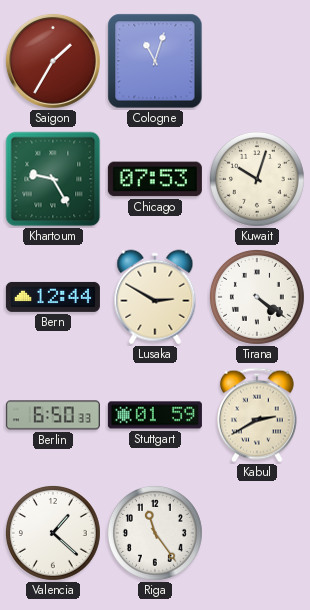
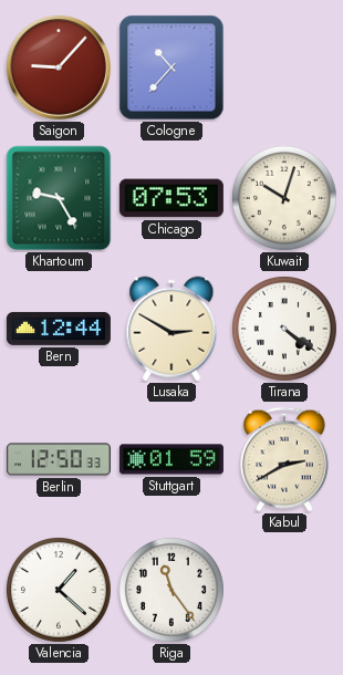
Saigon: 1:35 -> 9:07 (59, 67)
Cologne: 11:03 -> 10:37 (171, 67)
Berlin: 6:50 -> 12:50 (59, 459)
